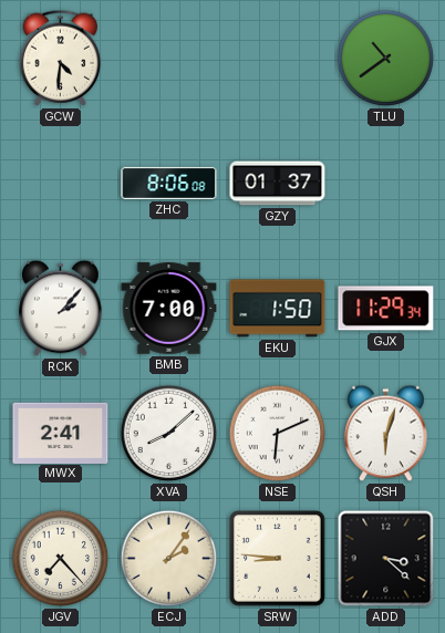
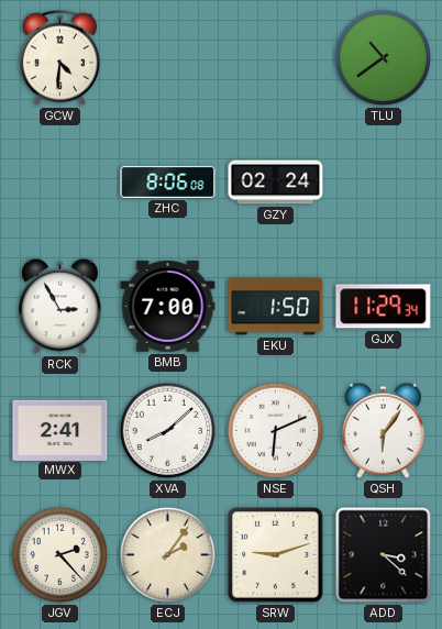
GZY: 01:37 -> 02:24 (276, 183)
RCK: 2:07 -> 2:55 (60, 307)
QSH: 6:03 -> 6:06 (384, 431)
JGV: 7:23 -> 2:23 (60, 555)
SRW: 8:46 -> 9:12 (276, 555)
